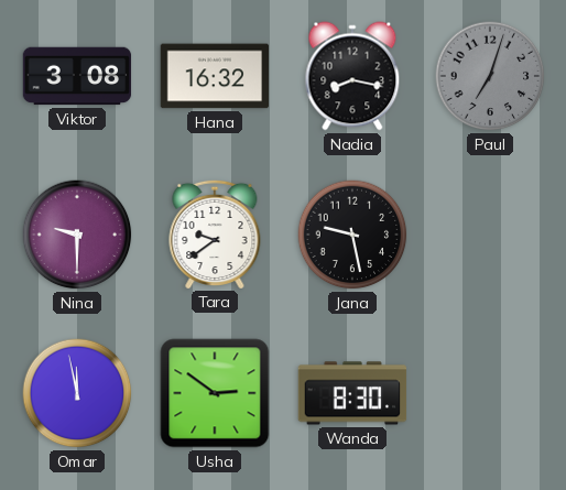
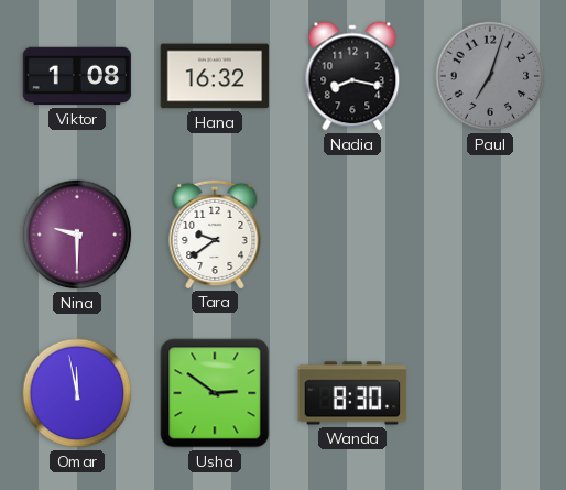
Viktor: 3:08 -> 1:08 (77, 76)
Jana: 9:28 -> none (352, 235)
